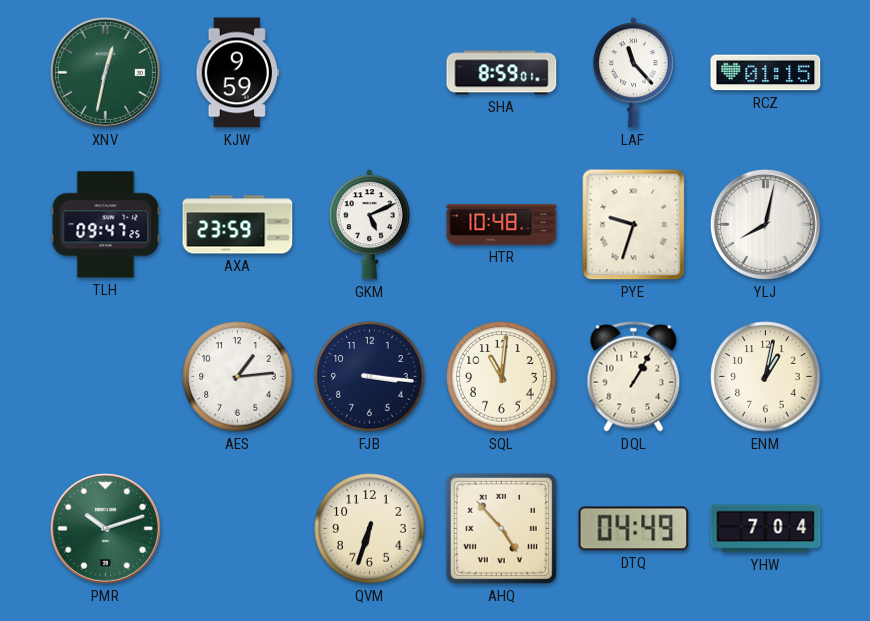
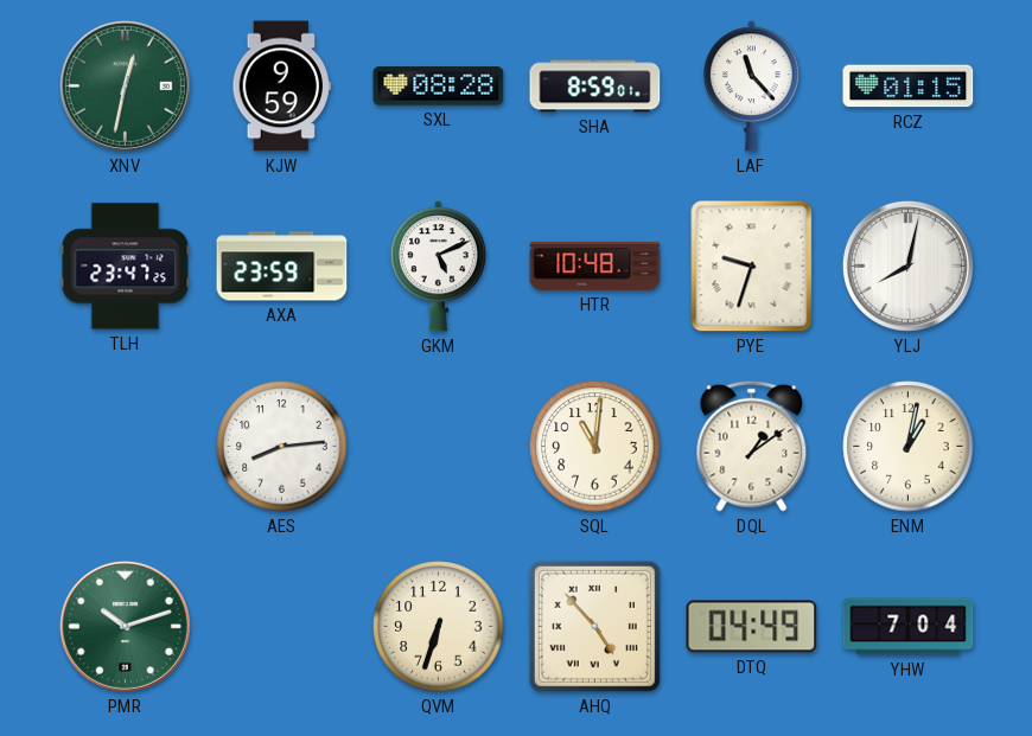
SXL: none -> 08:28 (439, 87)
TLH: 09:47 -> 23:47 (126, 267)
AES: 1:14 -> 8:14 (282, 447)
FJB: 3:16 -> none (370, 377)
DQL: 1:05 -> 1:09 (752, 446)
